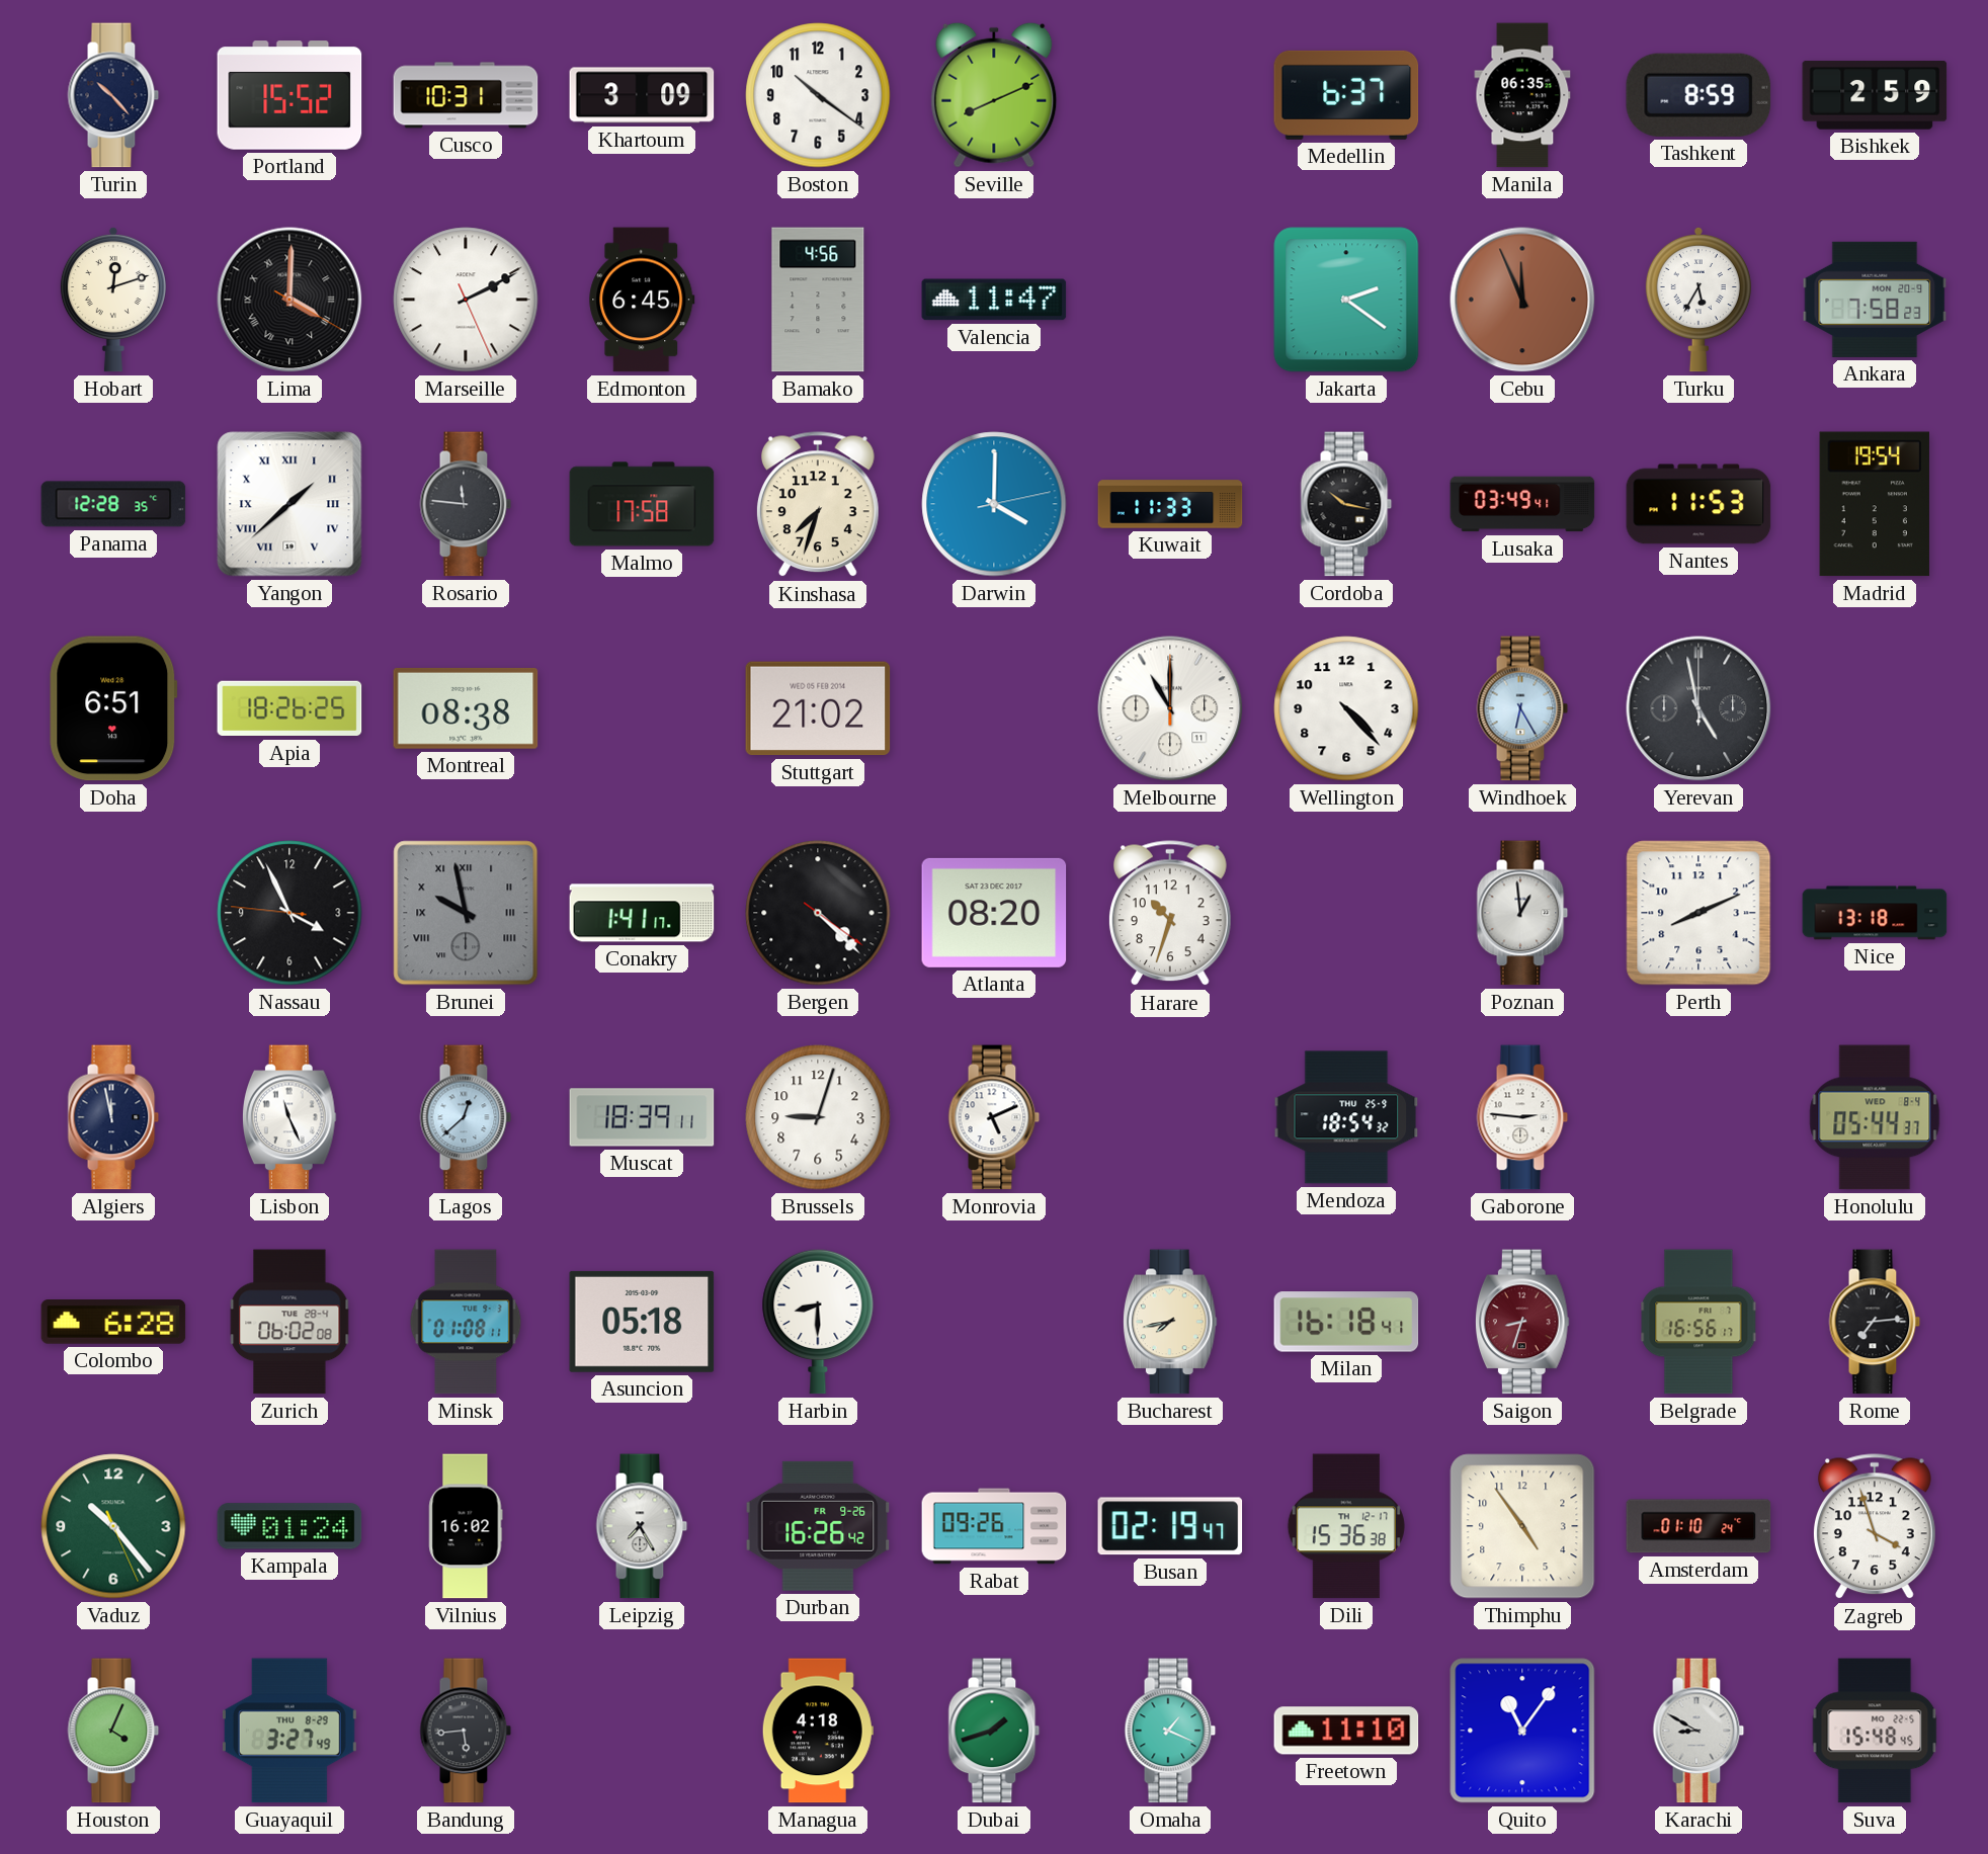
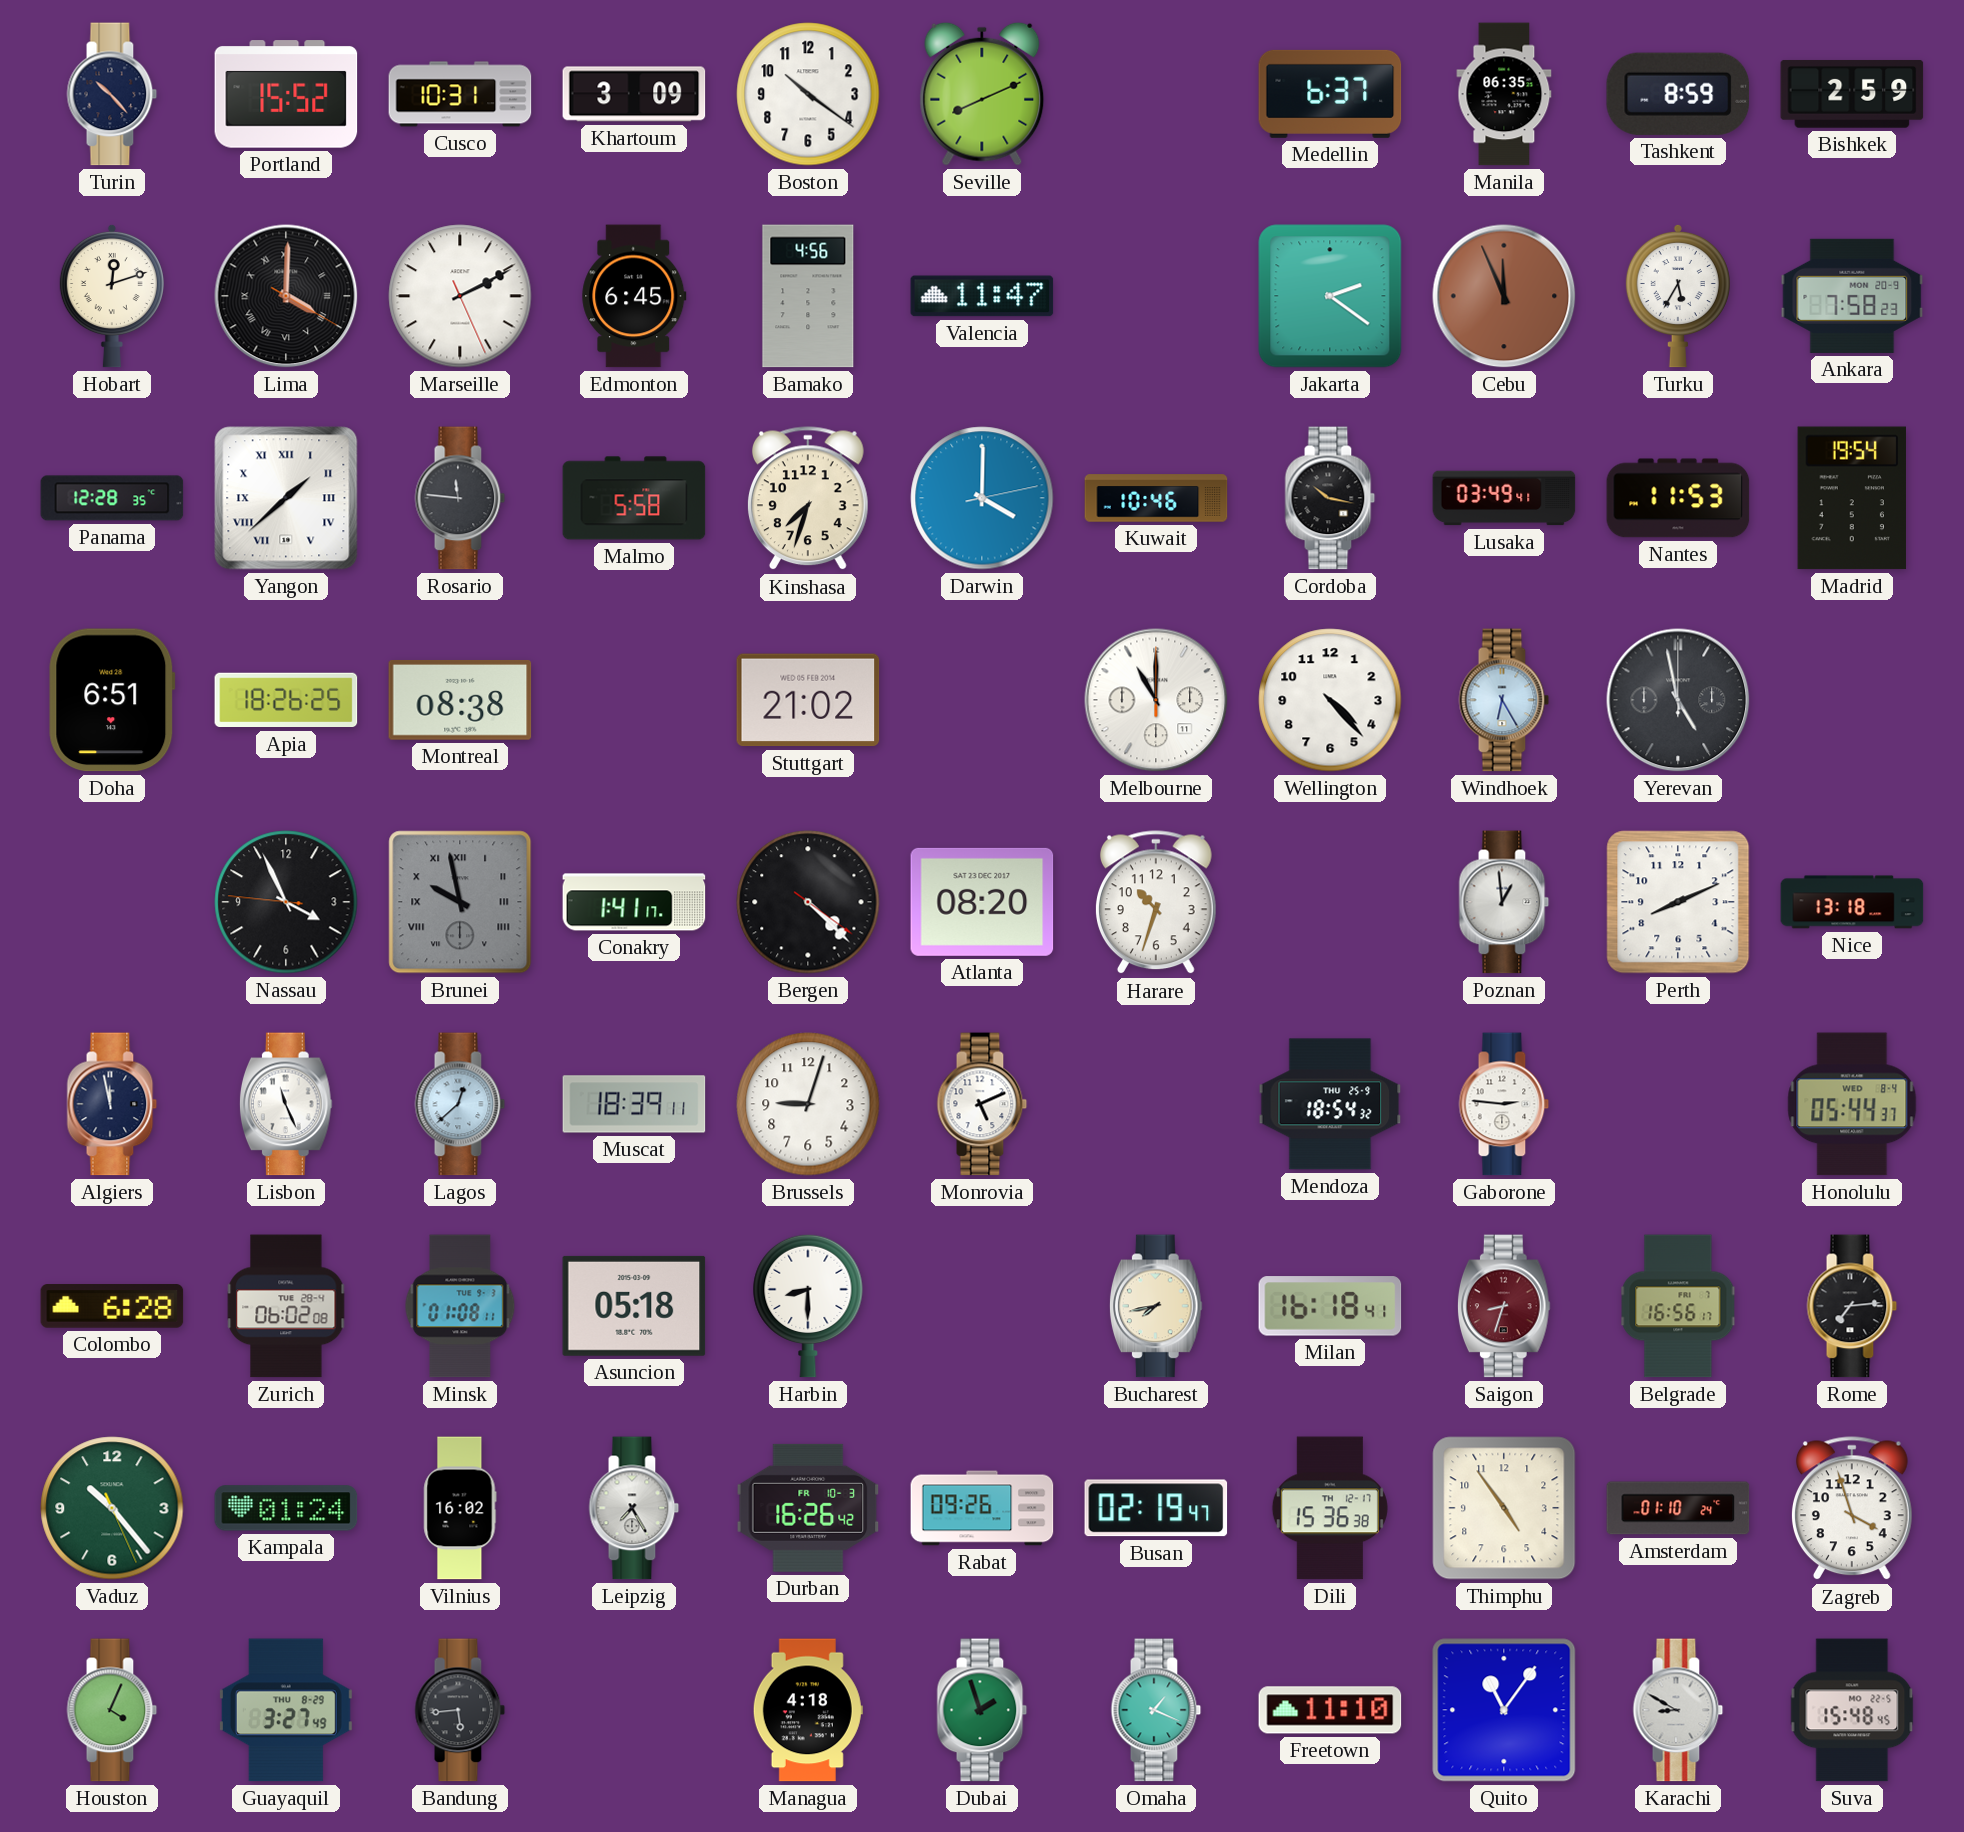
Malmo: 17:58 -> 5:58 (634, 498)
Kuwait: 11:33 -> 10:46 (1156, 498)
Durban date: FR 9-26 -> FR 10-3 (808, 1508)
Dubai: 1:42 -> 1:57 (982, 1710)
